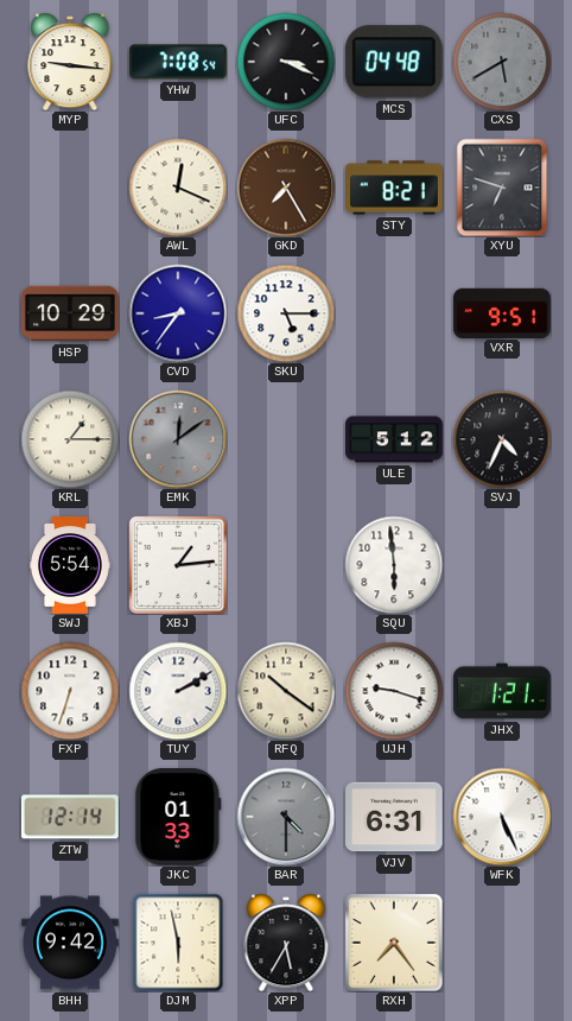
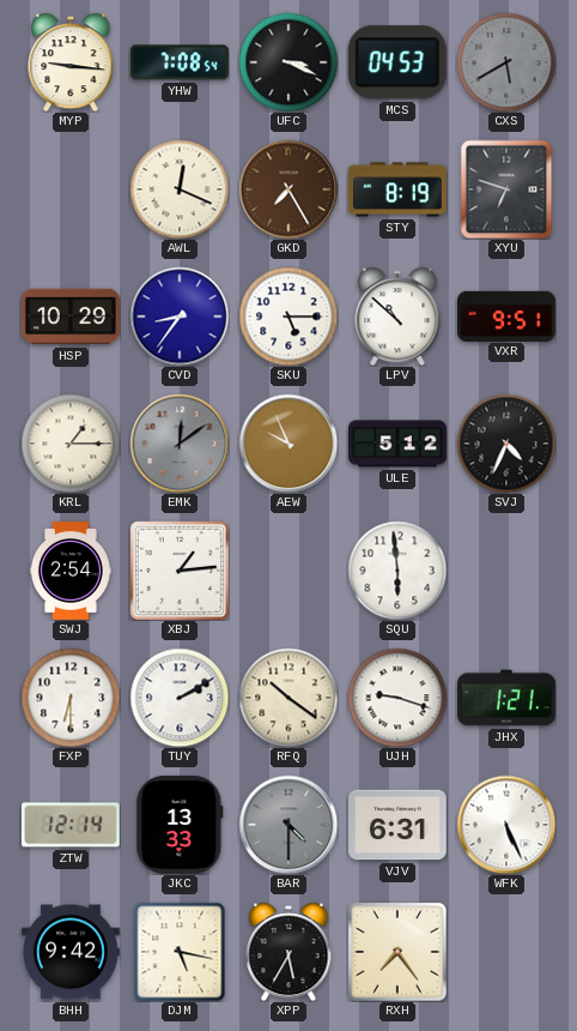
MCS: 04:48 -> 04:53 (397, 62)
STY: 8:21 -> 8:19 (399, 189)
LPV: none -> 10:52 (397, 316)
AEW: none -> 9:56 (288, 444)
SWJ: 5:54 -> 2:54 (71, 572)
FXP: 6:33 -> 6:30 (71, 698)
JKC: 01:33 -> 13:33 (180, 825)
DJM: 5:58 -> 5:17 (180, 952)
